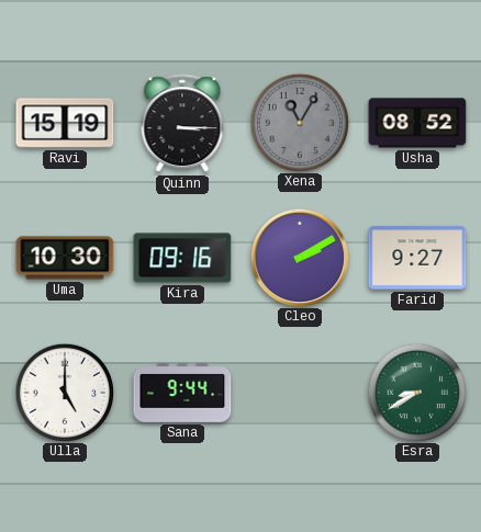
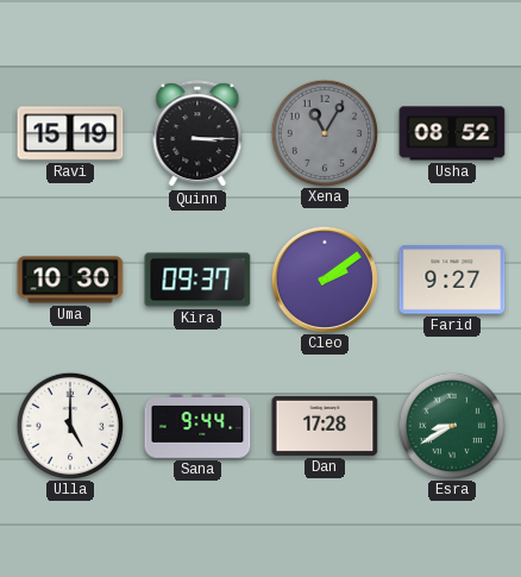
Kira: 09:16 -> 09:37 (197, 280)
Cleo: 2:10 -> 2:09 (324, 278)
Dan: none -> 17:28 (325, 426)
